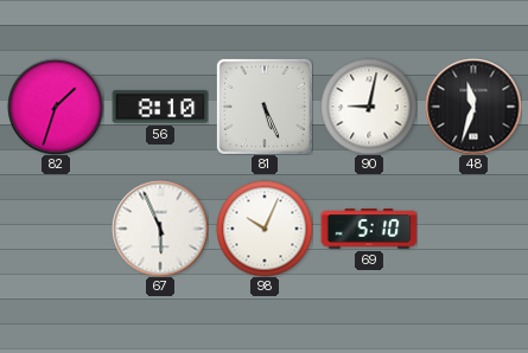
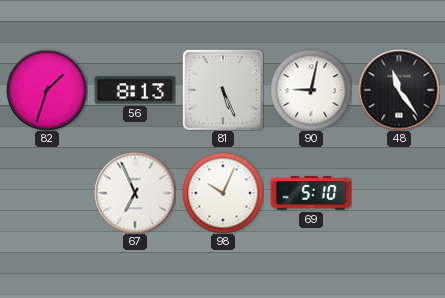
56: 8:10 -> 8:13 (135, 90)
48: 11:33 -> 11:24 (399, 90)
67: 5:56 -> 6:56 (135, 193)
